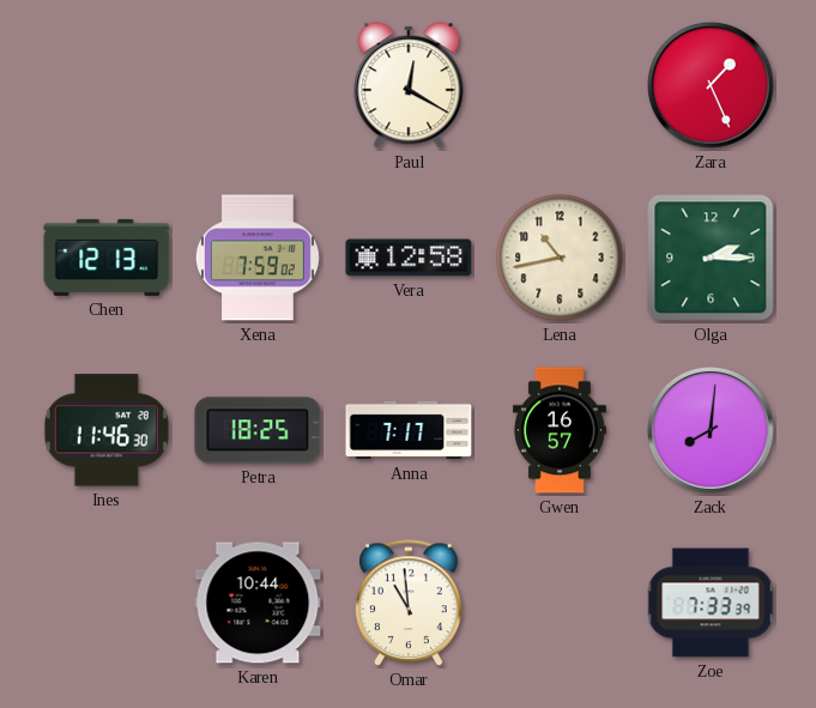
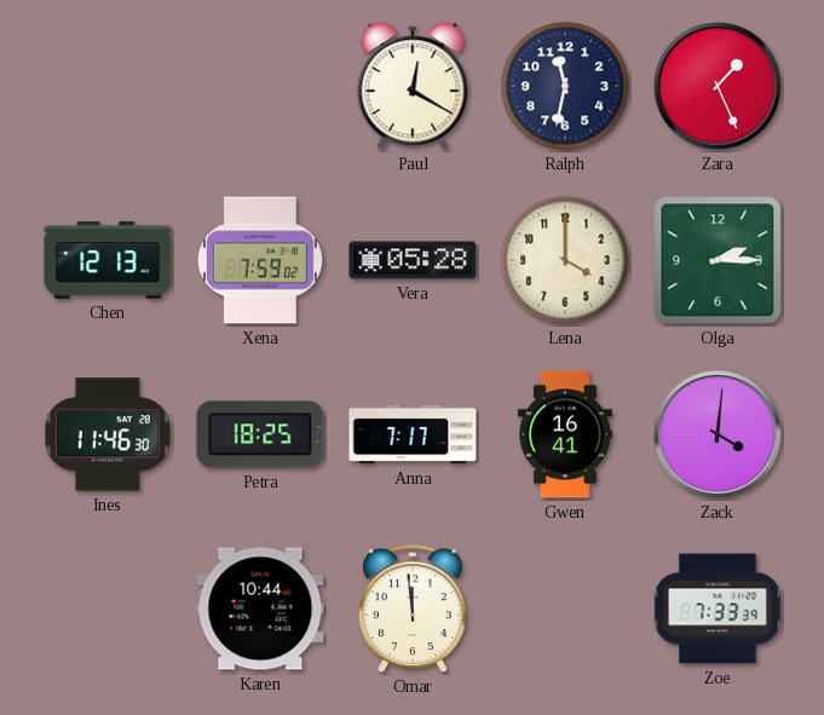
Ralph: none -> 11:32 (565, 86)
Vera: 12:58 -> 05:28 (413, 260)
Lena: 10:43 -> 4:00 (565, 260)
Gwen: 16:57 -> 16:41 (565, 434)
Zack: 8:01 -> 4:01 (718, 434)
Omar: 10:59 -> 11:59 (413, 610)
